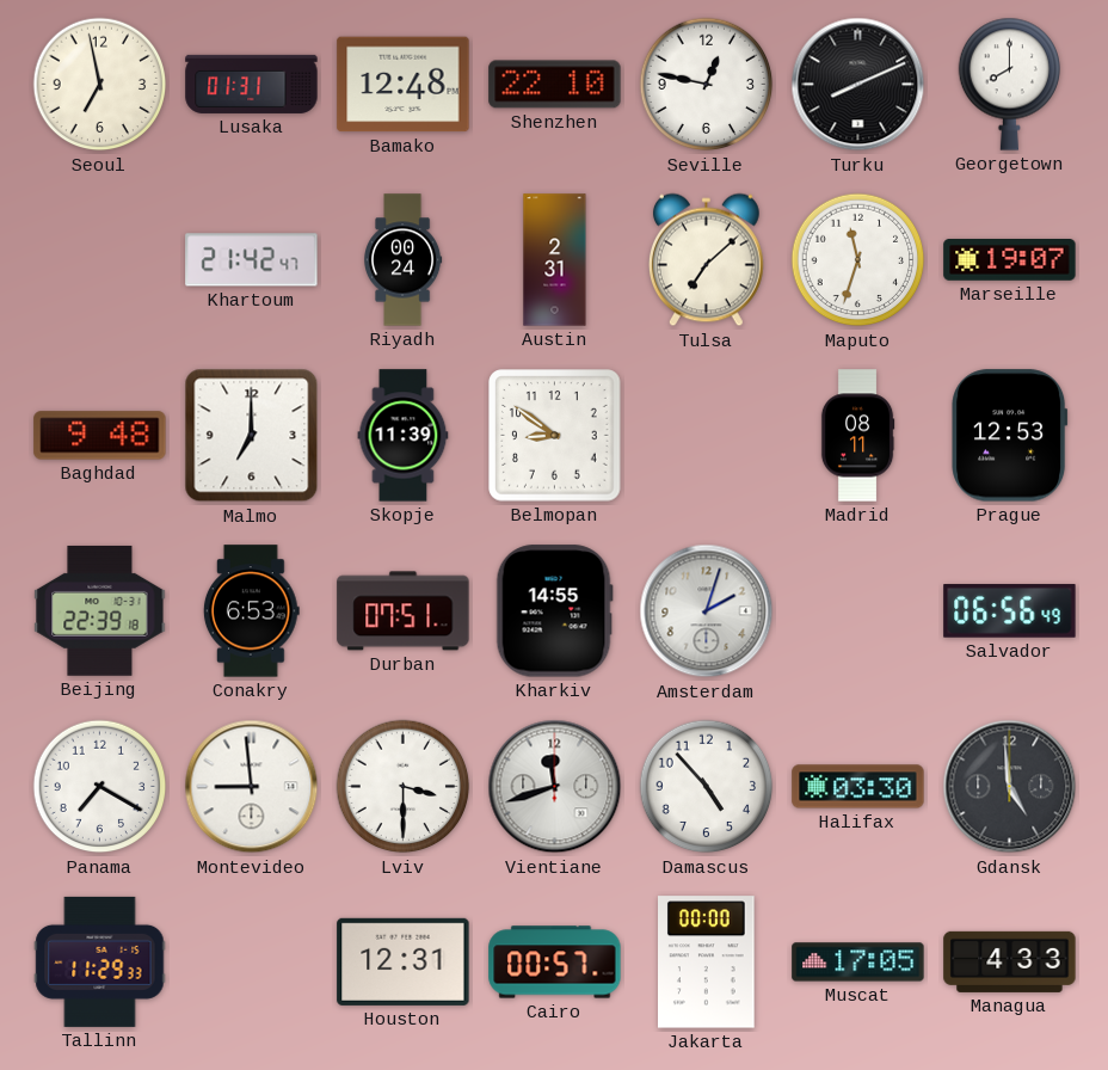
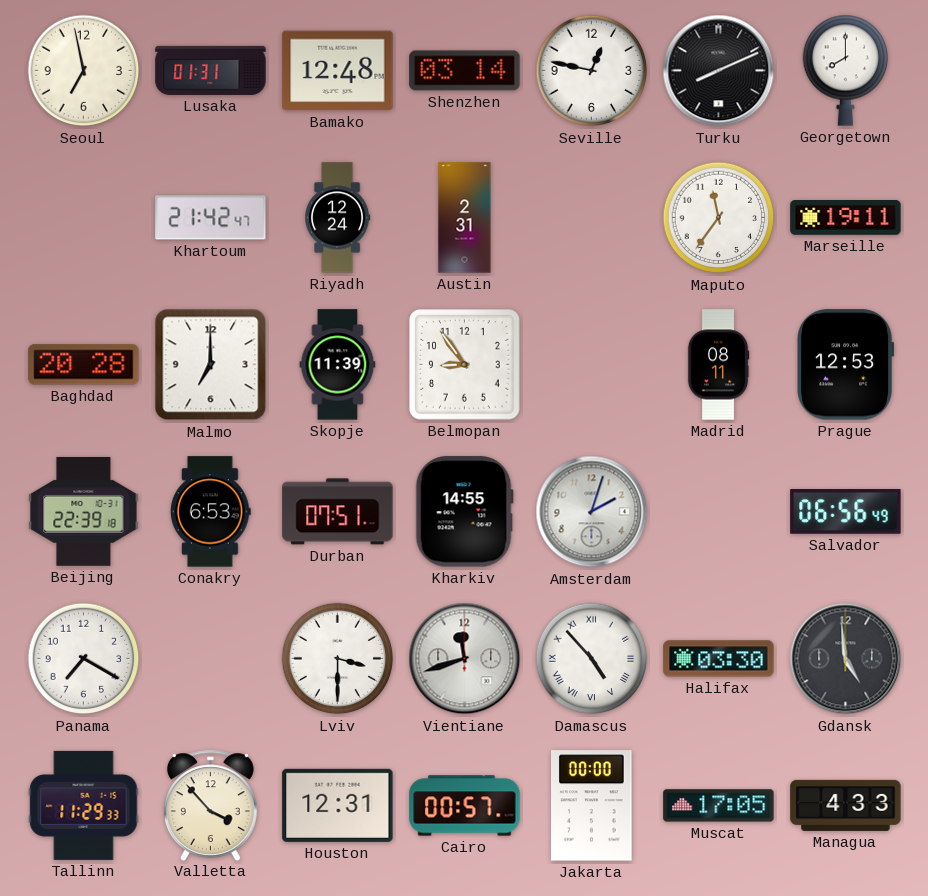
Shenzhen: 22:10 -> 03:14 (465, 71)
Riyadh: 00:24 -> 12:24 (338, 218)
Tulsa: 7:08 -> none (706, 260)
Maputo: 11:33 -> 11:36 (719, 218)
Marseille: 19:07 -> 19:11 (846, 218)
Baghdad: 9:48 -> 20:28 (84, 365)
Belmopan: 8:51 -> 8:54 (465, 365)
Montevideo: 8:59 -> none (252, 787)
Damascus numerals: Arabic -> Roman (592, 659)
Valletta: none -> 3:53 (210, 805)
